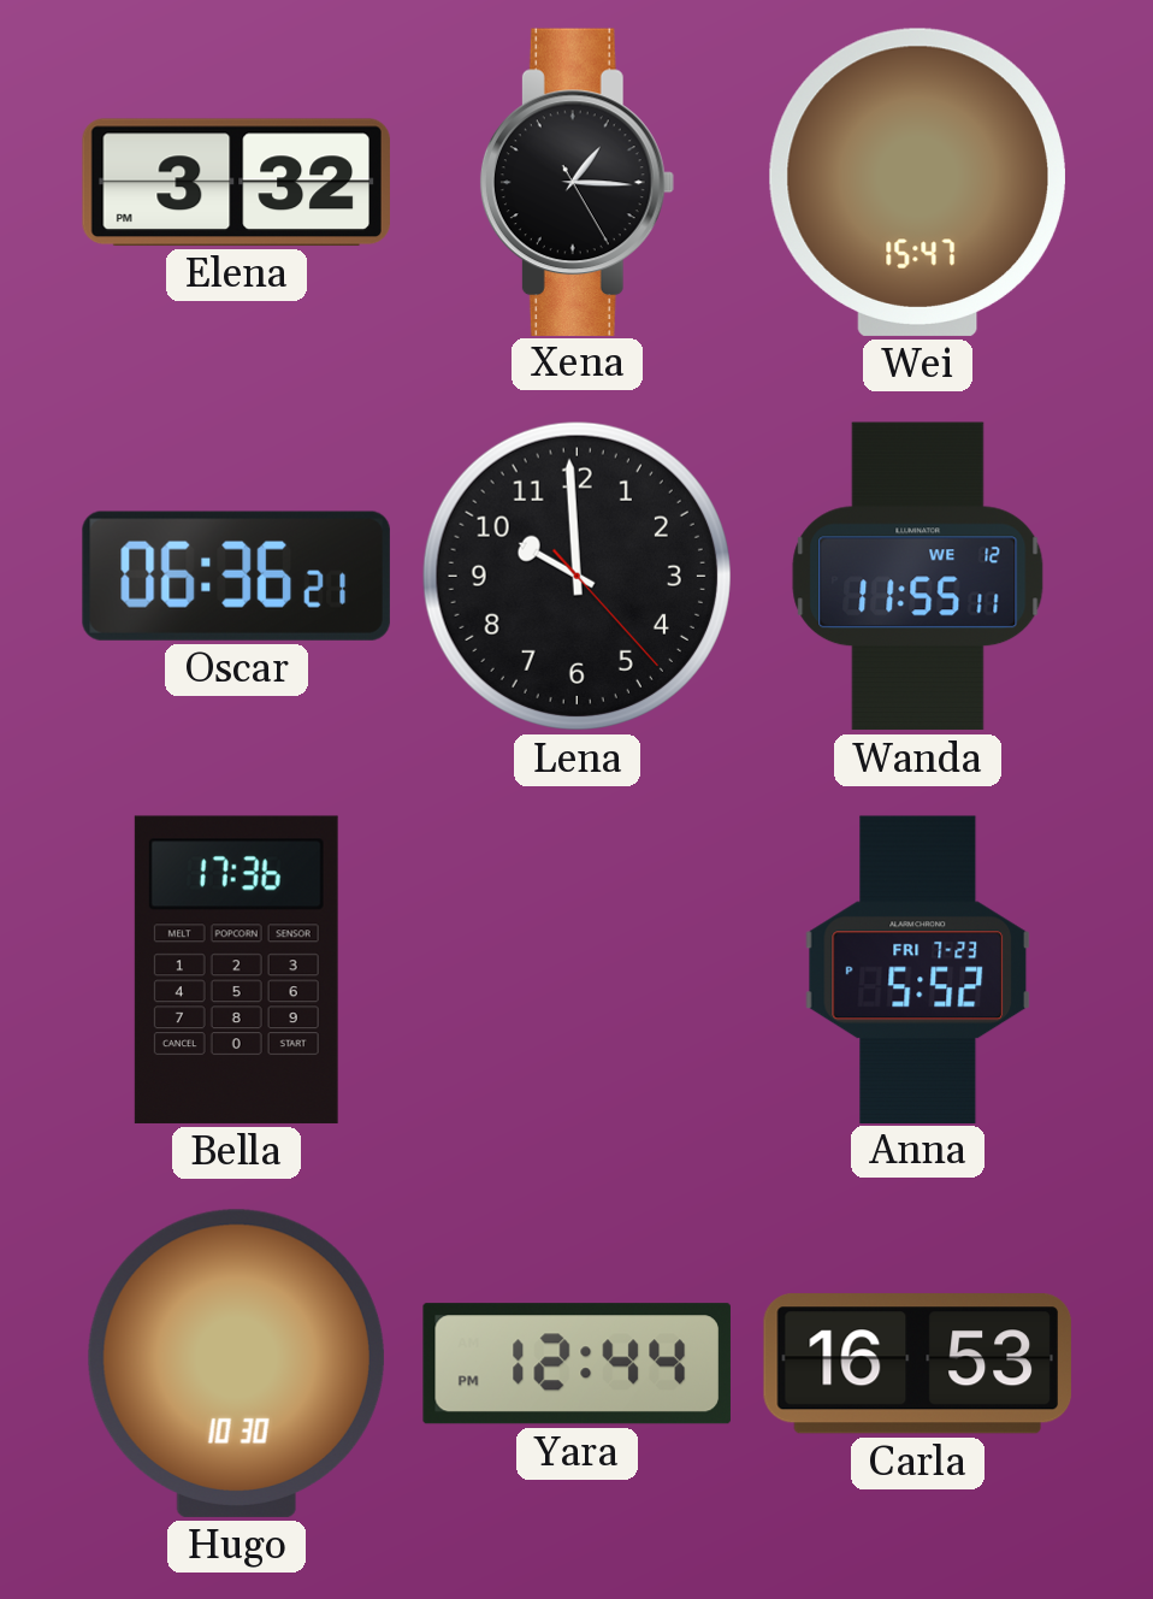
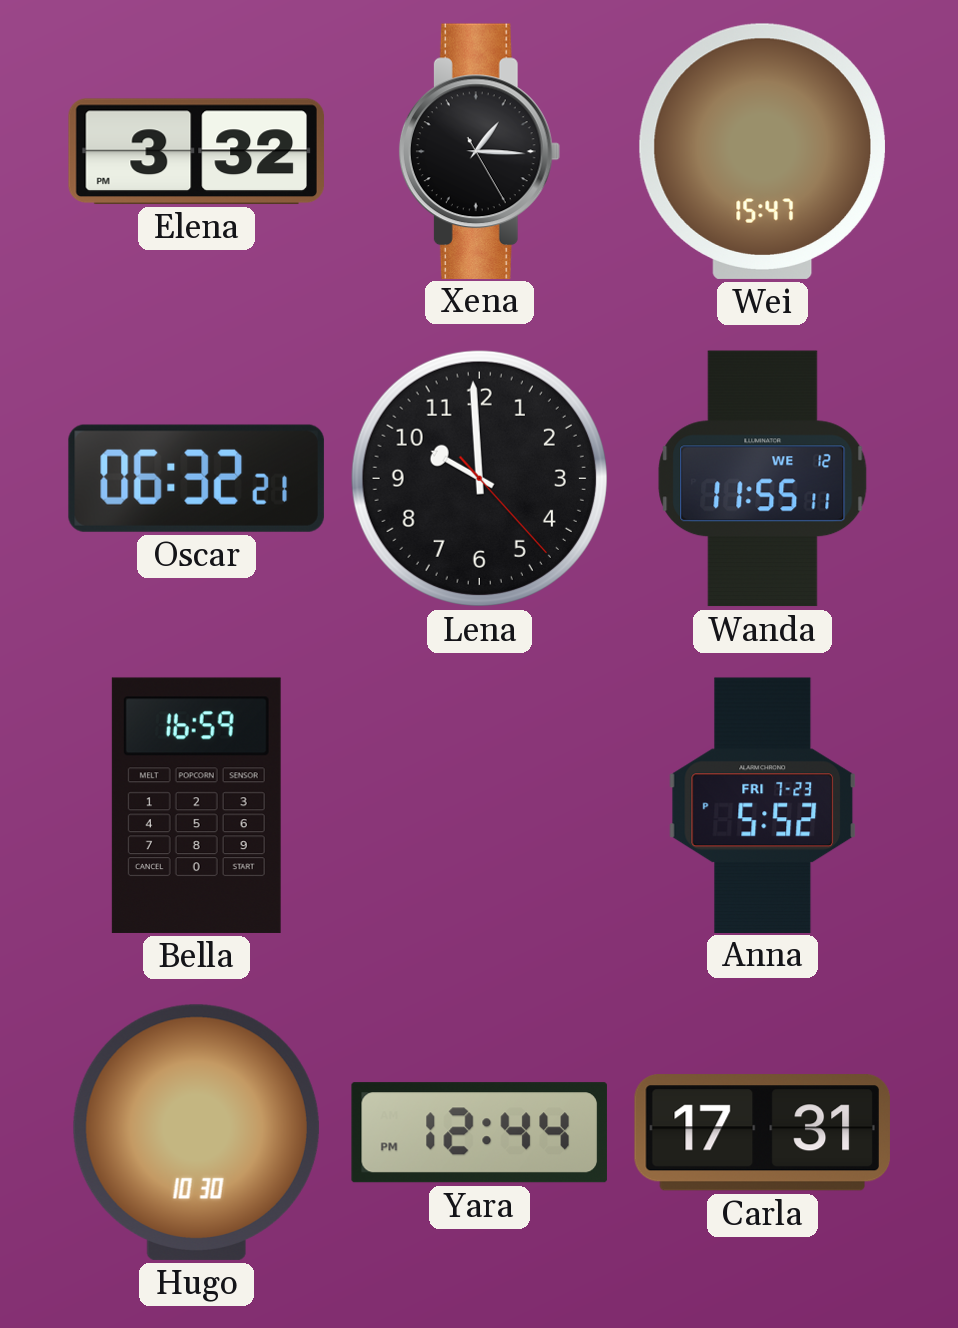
Oscar: 06:36 -> 06:32 (196, 478)
Bella: 17:36 -> 16:59 (196, 805)
Carla: 16:53 -> 17:31 (762, 1133)
